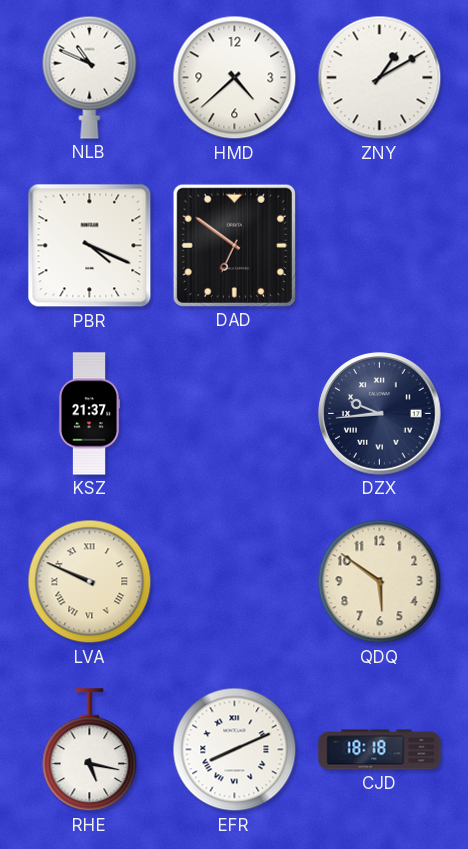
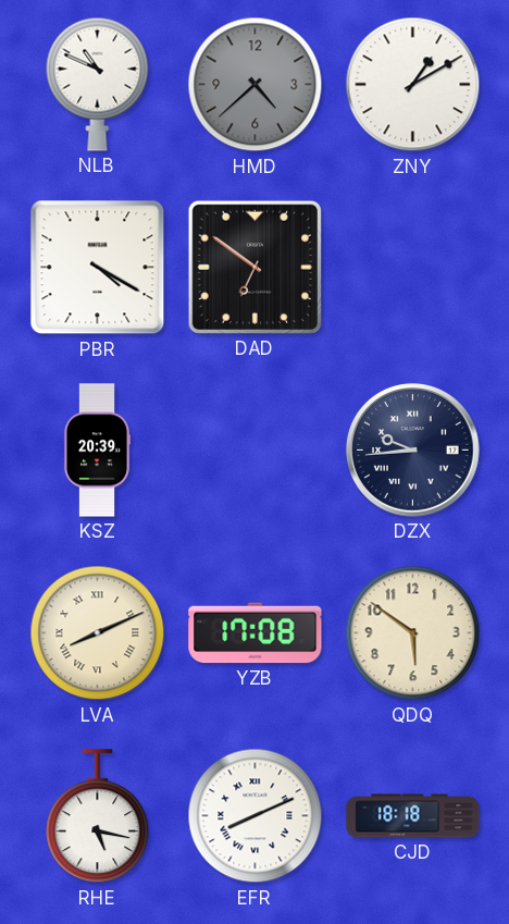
HMD dial: white -> grey (256, 85)
PBR: 4:19 -> 4:20 (98, 268)
KSZ: 21:37 -> 20:39 (97, 451)
LVA: 9:49 -> 8:11 (98, 633)
YZB: none -> 17:08 (256, 633)
